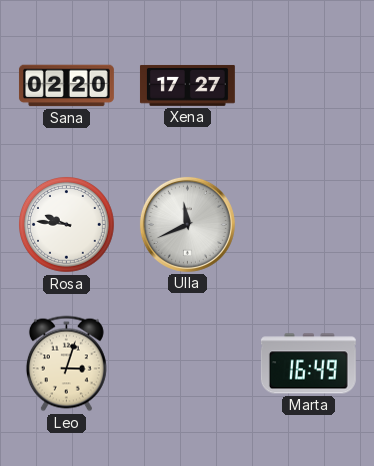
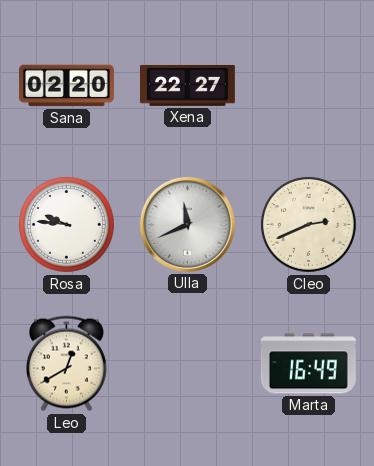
Xena: 17:27 -> 22:27 (187, 85)
Cleo: none -> 2:41 (309, 225)
Leo: 3:03 -> 12:40 (66, 364)
